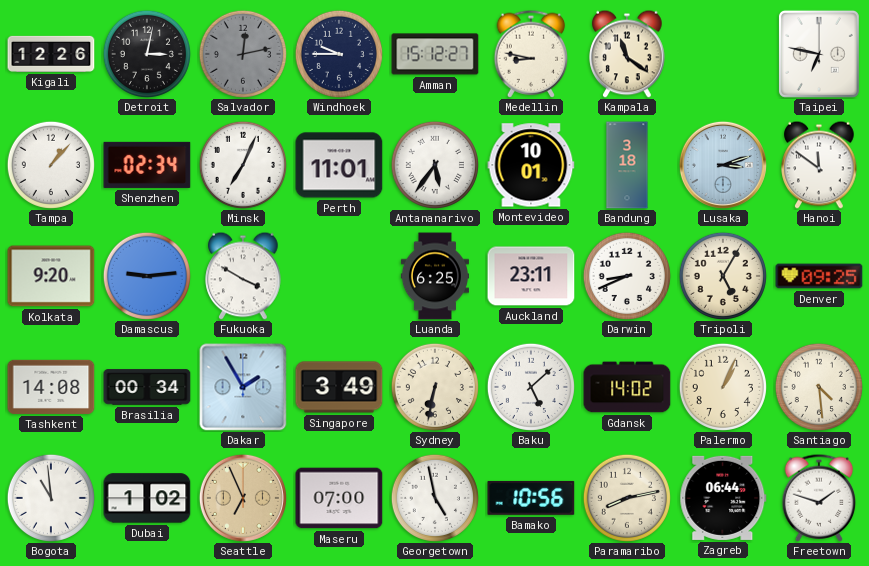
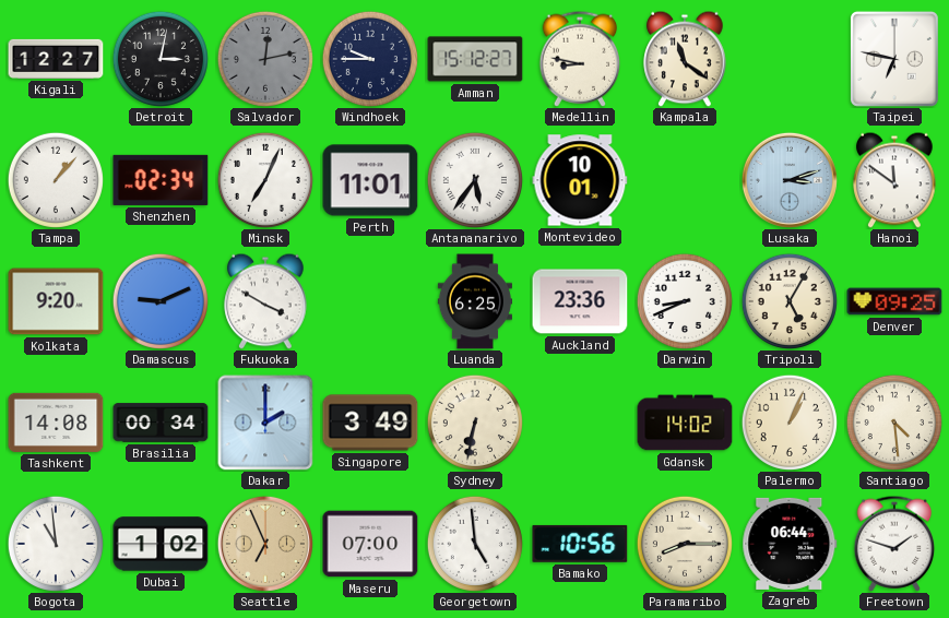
Kigali: 12:26 -> 12:27 (56, 59)
Bandung: 3:18 -> none (627, 165)
Damascus: 9:14 -> 9:11 (161, 301)
Auckland: 23:11 -> 23:36 (580, 301)
Dakar: 1:55 -> 2:00 (265, 423)
Baku: 5:08 -> none (531, 387)
Georgetown: 4:58 -> 4:59 (475, 544)
Paramaribo: 8:13 -> 8:15 (685, 544)
